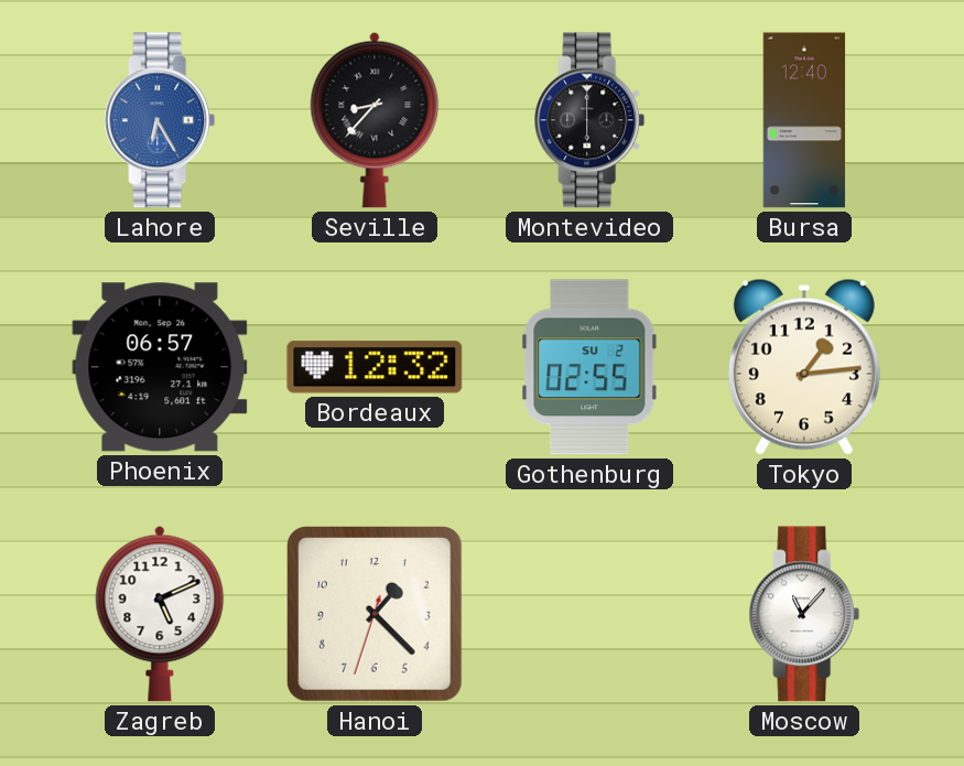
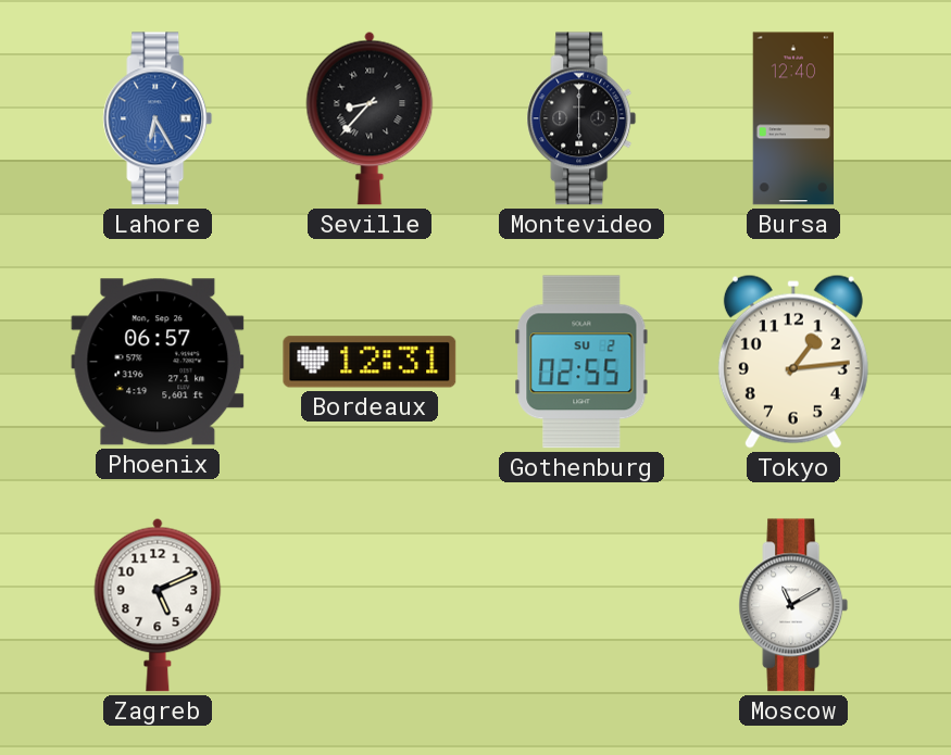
Bordeaux: 12:32 -> 12:31 (370, 362)
Hanoi: 1:22 -> none (376, 615)
Moscow: 11:07 -> 11:10 (793, 605)
